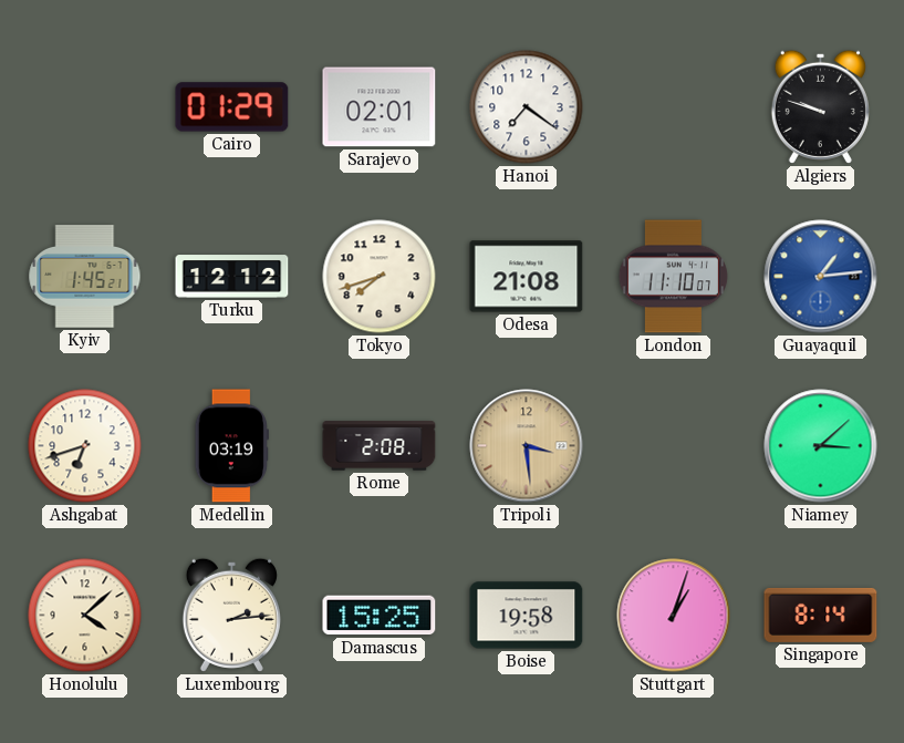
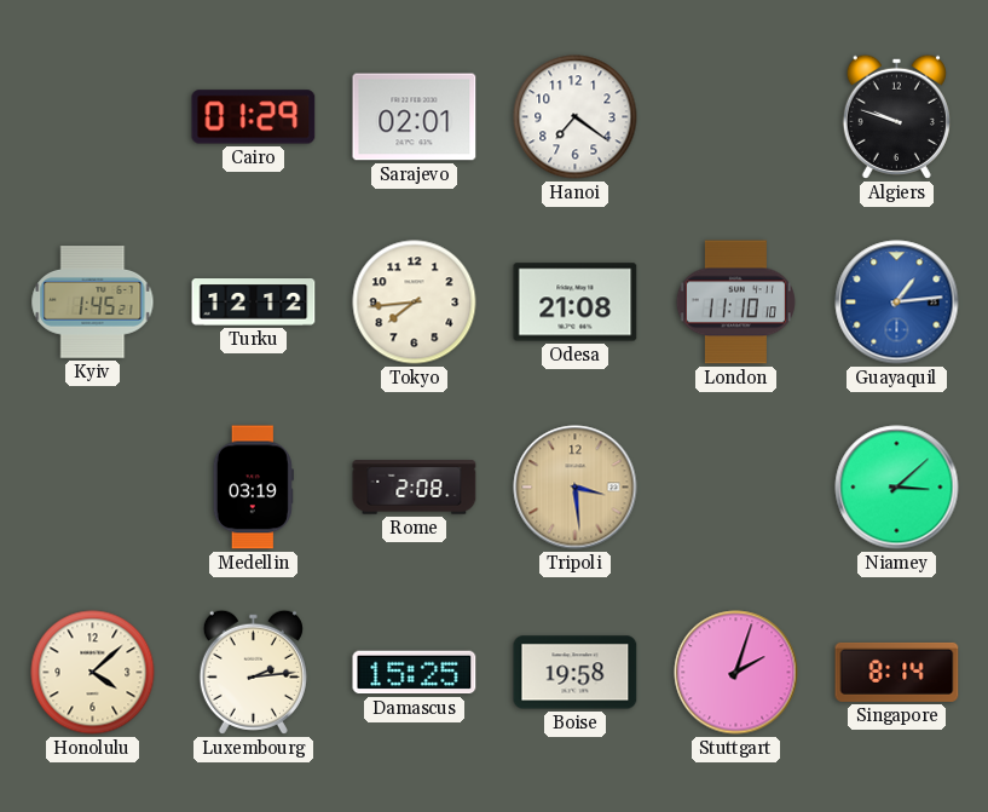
Tokyo: 7:42 -> 7:44 (415, 303)
London: 11:10:07 -> 11:10:10 (735, 303)
Ashgabat: 6:42 -> none (85, 446)
Stuttgart: 1:03 -> 2:03 (736, 673)
